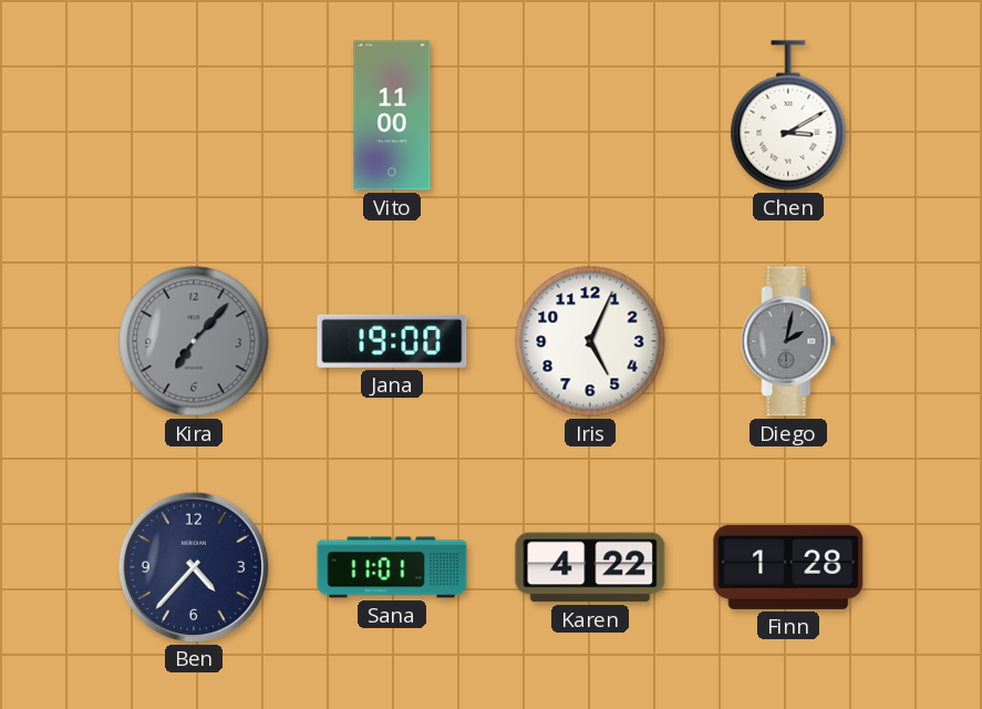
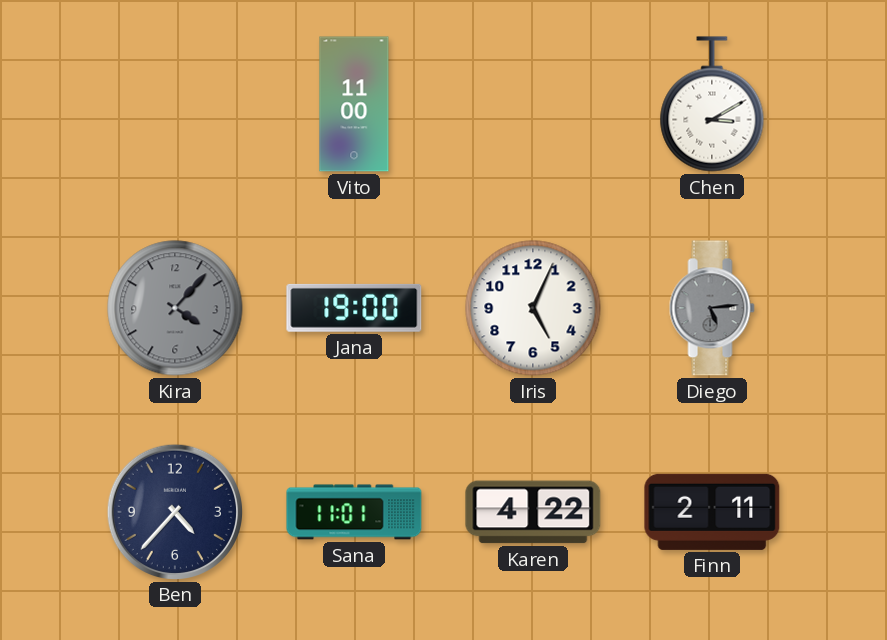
Kira: 7:07 -> 4:07 (175, 308)
Diego: 2:02 -> 5:14 (712, 308)
Finn: 1:28 -> 2:11 (712, 512)
